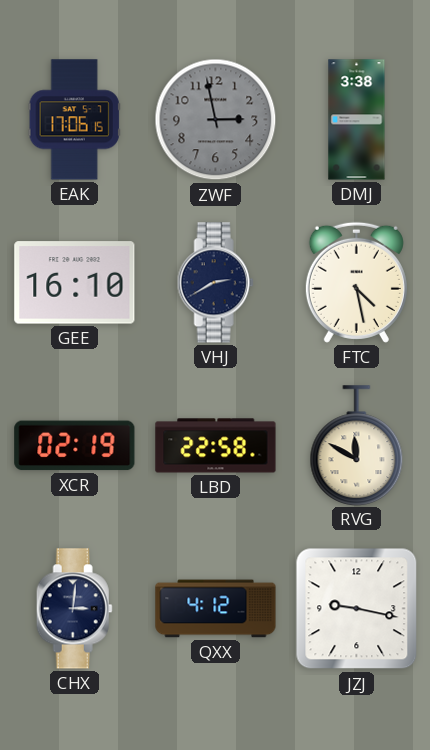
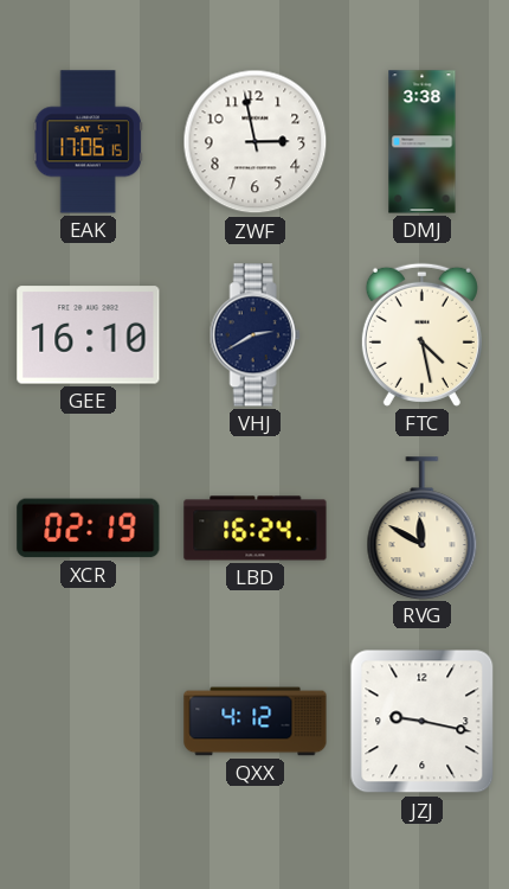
ZWF dial: grey -> white (256, 142)
LBD: 22:58 -> 16:24 (256, 529)
CHX: 3:01 -> none (74, 609)
